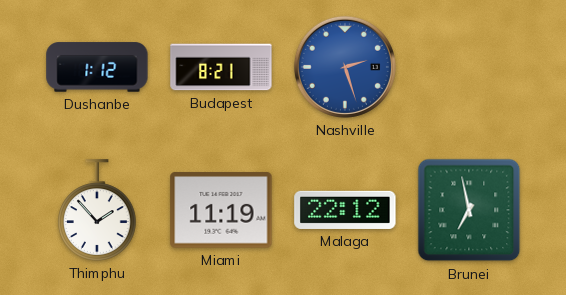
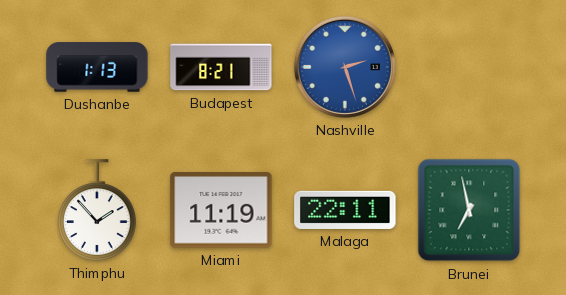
Dushanbe: 1:12 -> 1:13 (97, 67)
Malaga: 22:12 -> 22:11 (345, 210)
